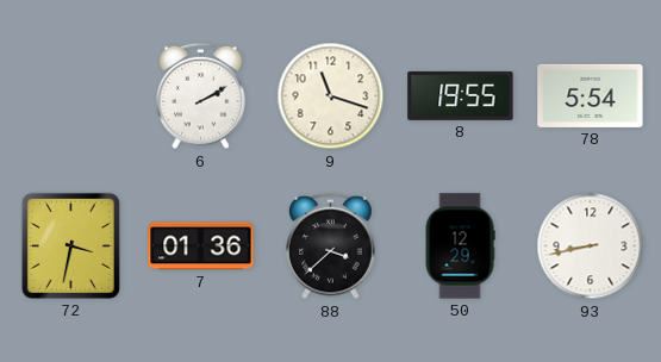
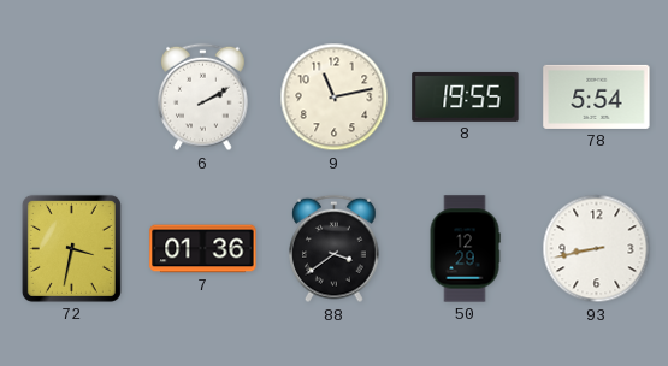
9: 11:18 -> 11:13 (335, 98)
88: 3:38 -> 3:39 (335, 249)
